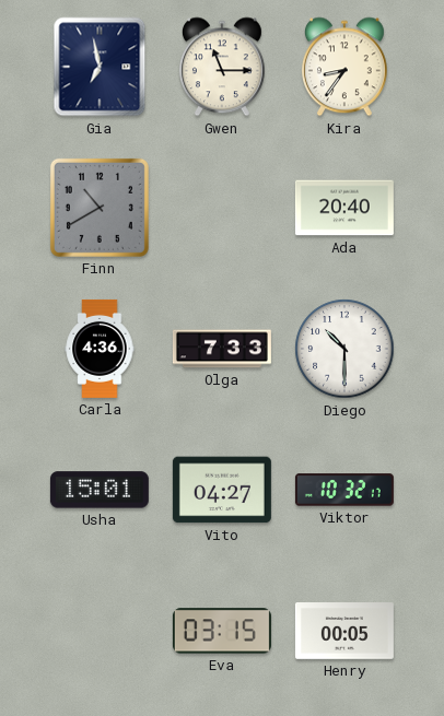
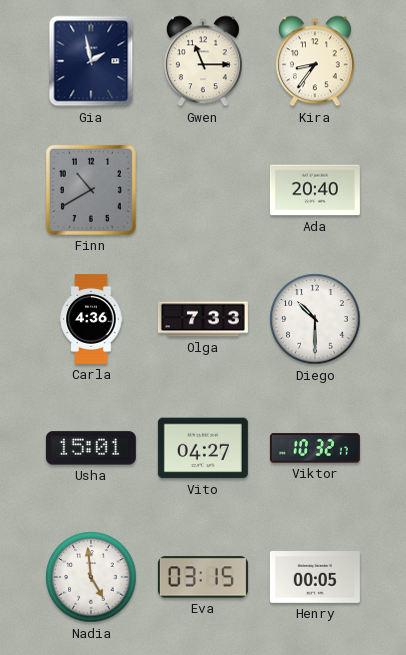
Gia: 6:58 -> 1:58 (91, 61)
Nadia: none -> 4:59 (91, 577)
